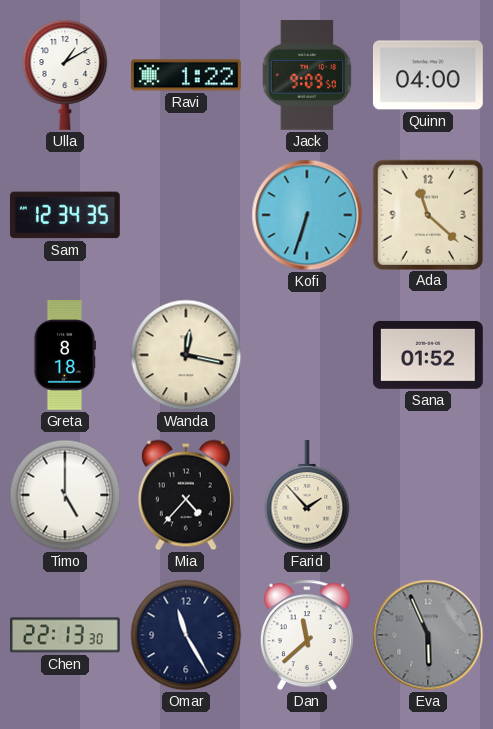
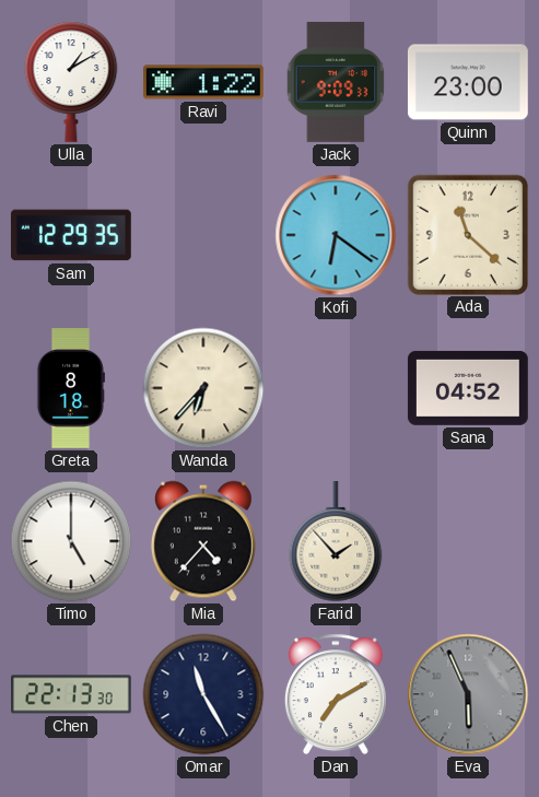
Jack: 9:09:50 -> 9:09:33 (336, 82)
Quinn: 04:00 -> 23:00 (468, 82)
Sam: 12:34 -> 12:29 (71, 235)
Kofi: 6:33 -> 6:21 (336, 235)
Wanda: 12:17 -> 6:37 (203, 388)
Sana: 01:52 -> 04:52 (468, 388)
Dan: 11:38 -> 7:10 (336, 694)
